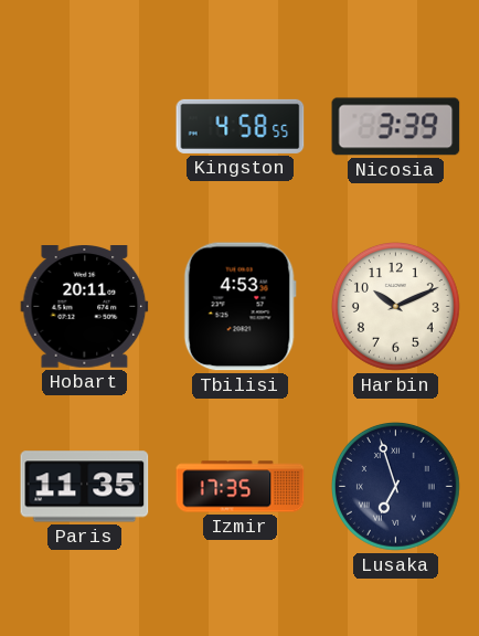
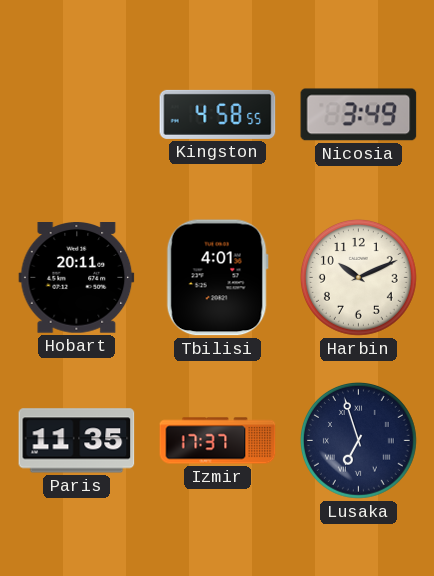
Nicosia: 3:39 -> 3:49 (359, 115)
Tbilisi: 4:53 -> 4:01 (217, 278)
Izmir: 17:35 -> 17:37 (218, 441)
